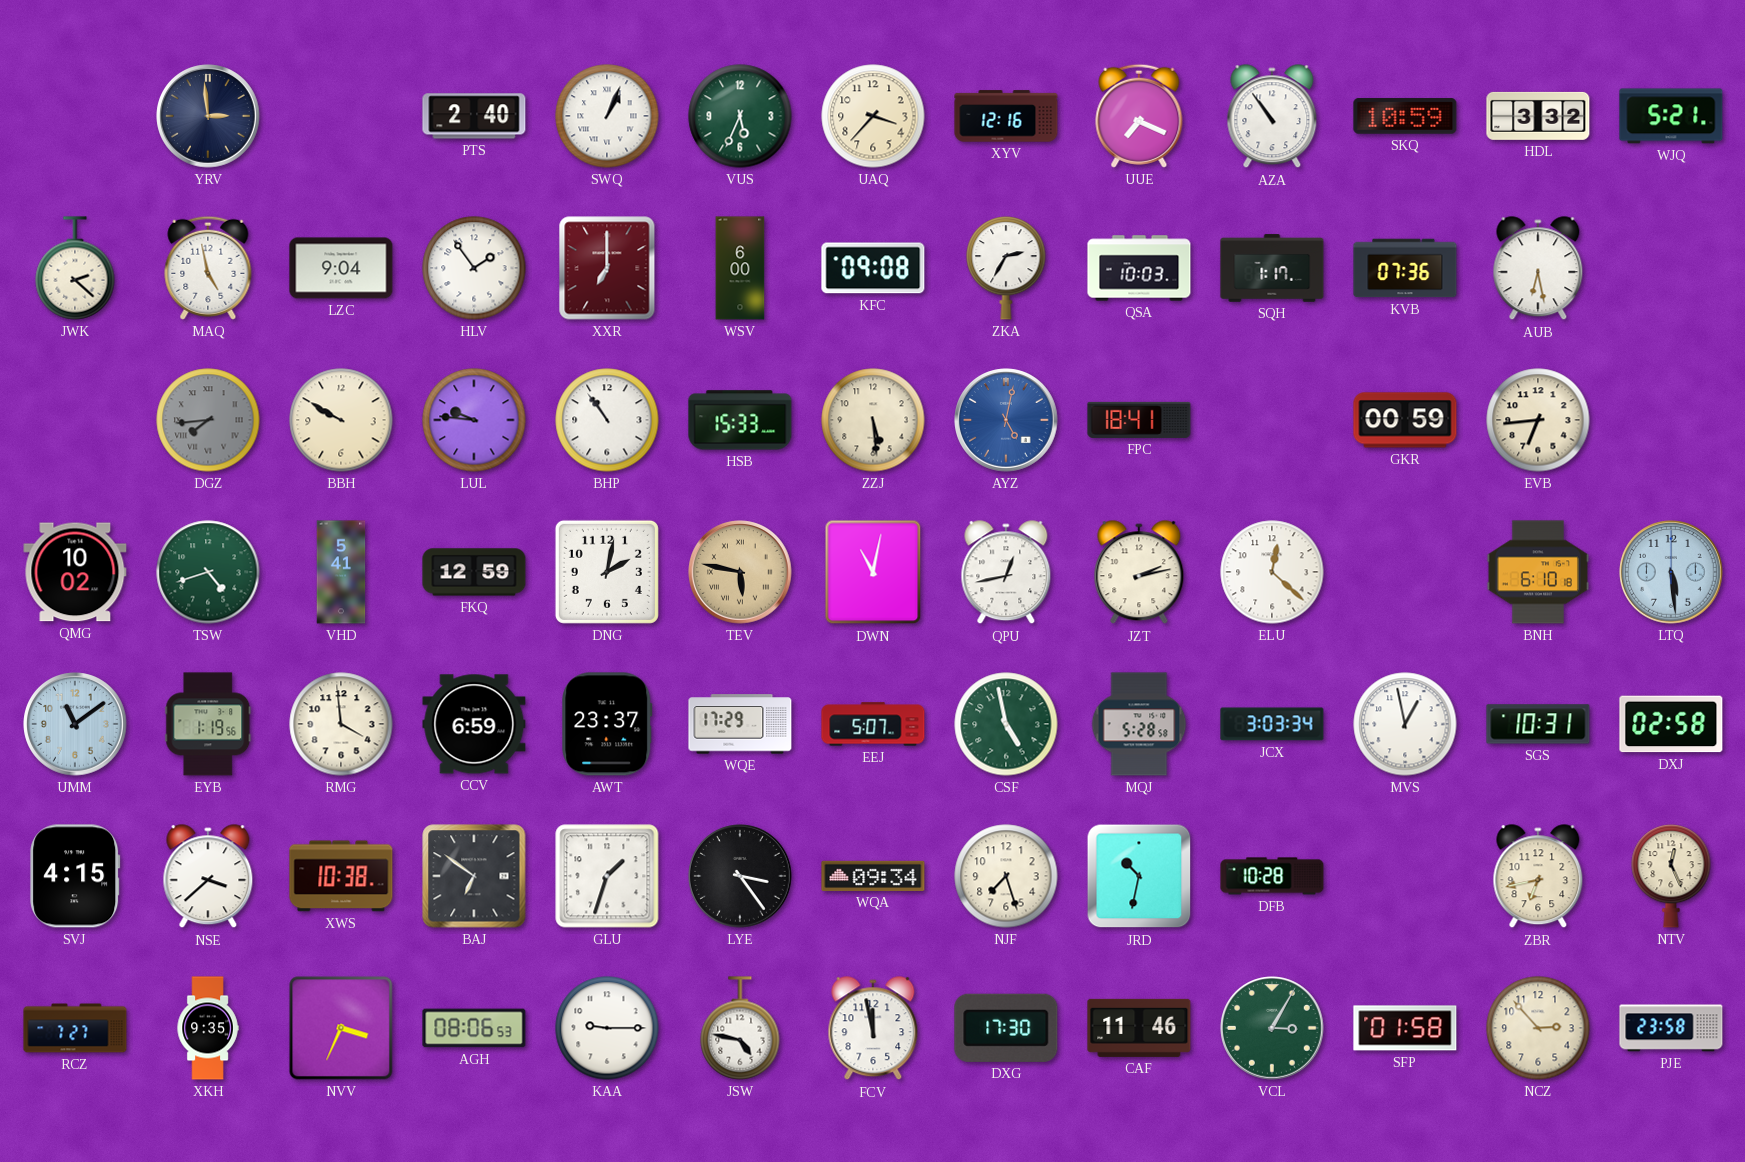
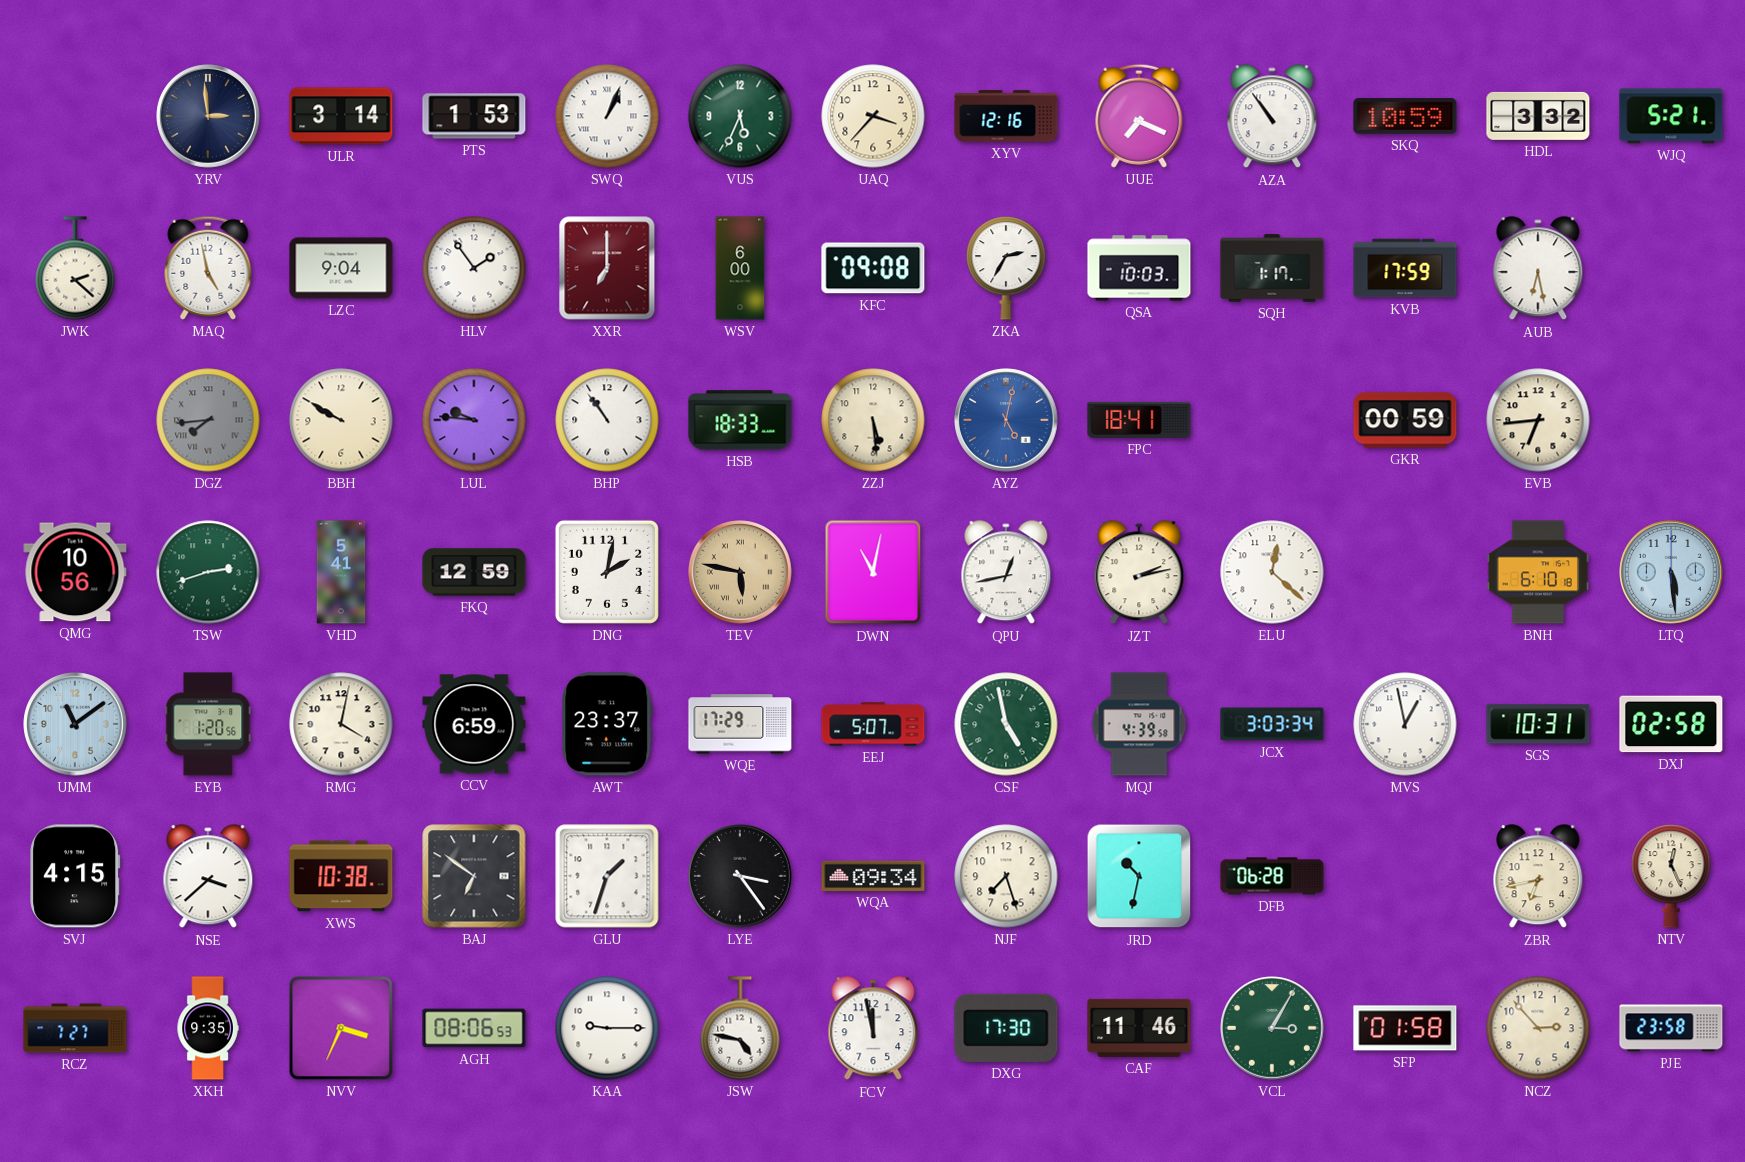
ULR: none -> 3:14 (341, 116)
PTS: 2:40 -> 1:53 (474, 116)
KVB: 07:36 -> 17:59 (1405, 268)
HSB: 15:33 -> 18:33 (740, 420)
QMG: 10:02 -> 10:56 (75, 572)
TSW: 4:42 -> 2:42 (208, 572)
EYB: 1:19 -> 1:20 (208, 724)
RMG: 3:59 -> 4:02 (341, 724)
MQJ: 5:28 -> 4:39 (1139, 724)
DFB: 10:28 -> 06:28 (1272, 876)
